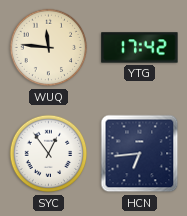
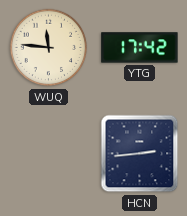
SYC: 12:54 -> none (49, 154)
HCN: 6:44 -> 2:44 (140, 154)
